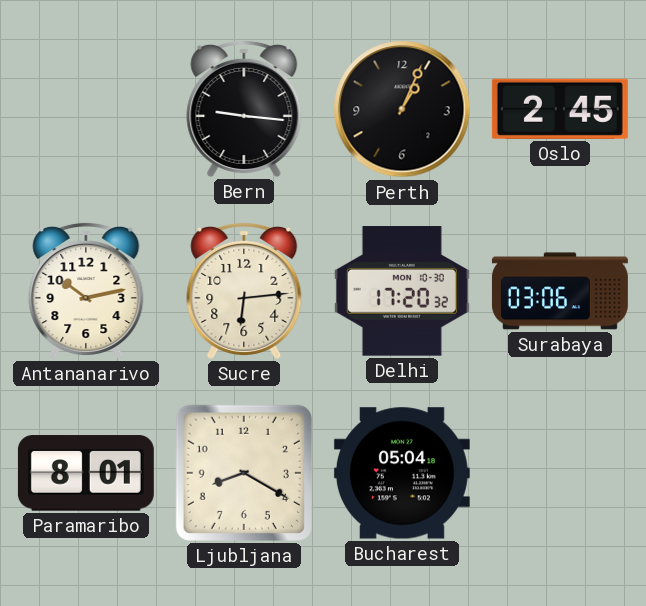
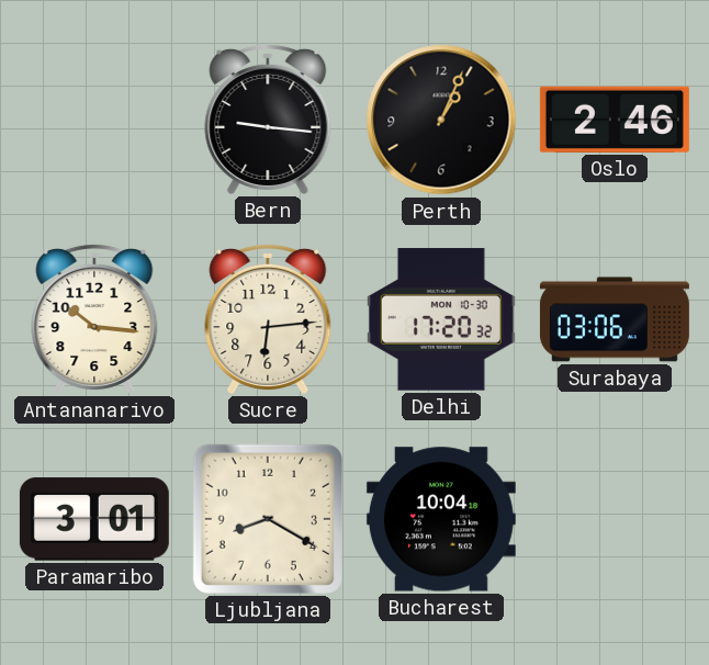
Oslo: 2:45 -> 2:46 (615, 120)
Antananarivo: 10:13 -> 10:16 (94, 318)
Paramaribo: 8:01 -> 3:01 (94, 519)
Bucharest: 05:04 -> 10:04 (441, 519)
